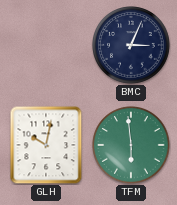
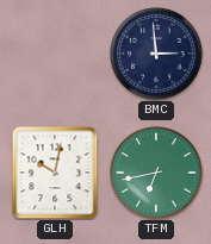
BMC: 3:04 -> 2:59 (156, 54)
TFM: 5:59 -> 6:43 (156, 173)
